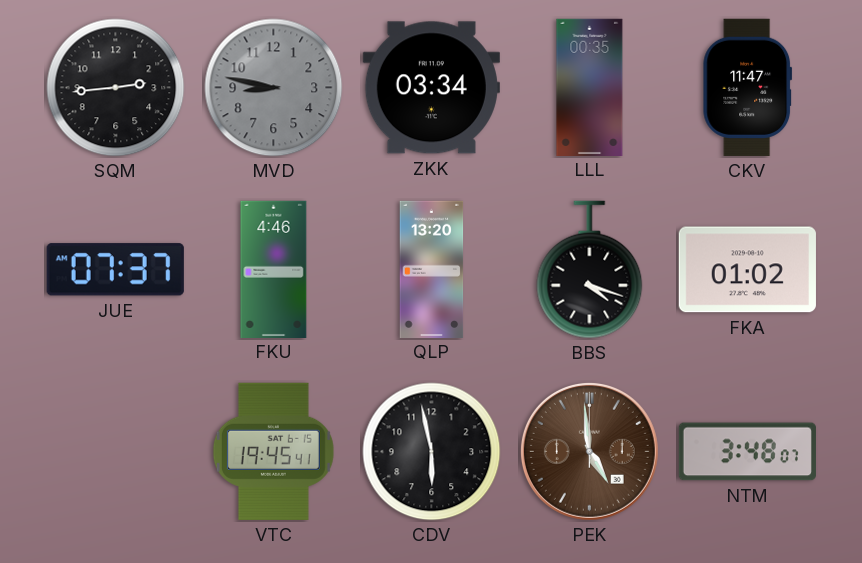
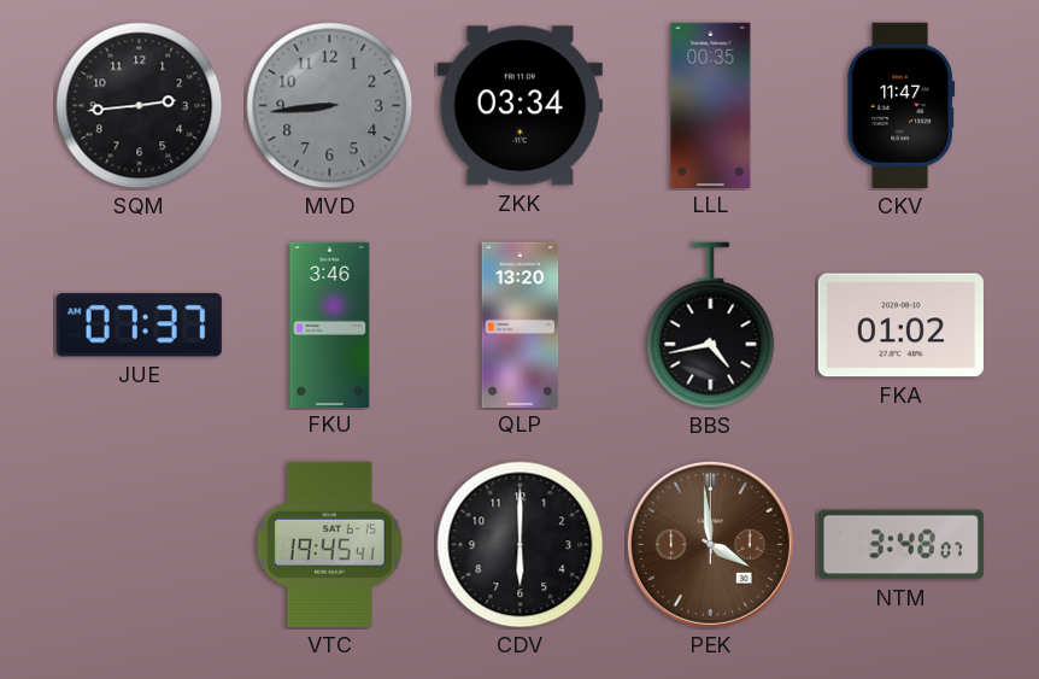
MVD: 8:47 -> 8:44 (330, 106)
FKU: 4:46 -> 3:46 (330, 324)
BBS: 4:18 -> 4:43 (711, 326)
CDV: 5:58 -> 6:00 (521, 545)
PEK: 4:59 -> 3:59 (710, 544)
